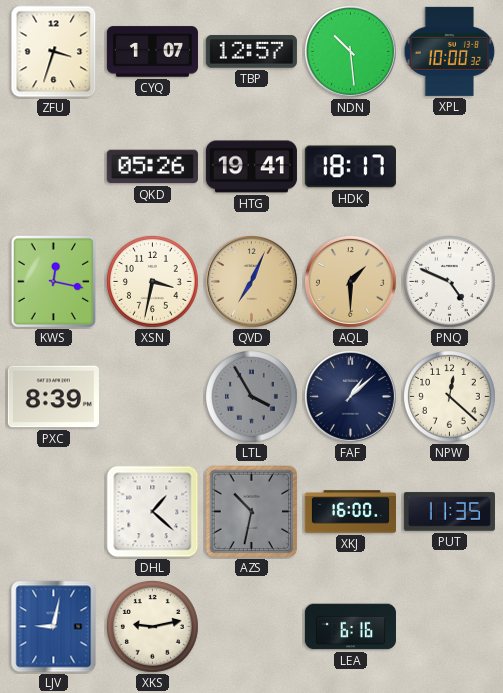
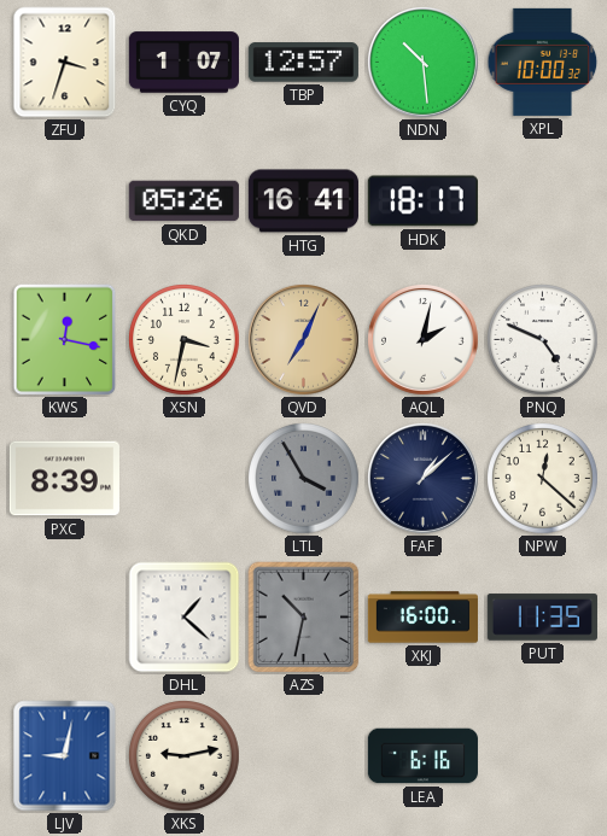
HTG: 19:41 -> 16:41 (303, 201)
AQL: 1:30 -> 2:02 (422, 339)
AQL dial: champagne -> white (422, 339)
